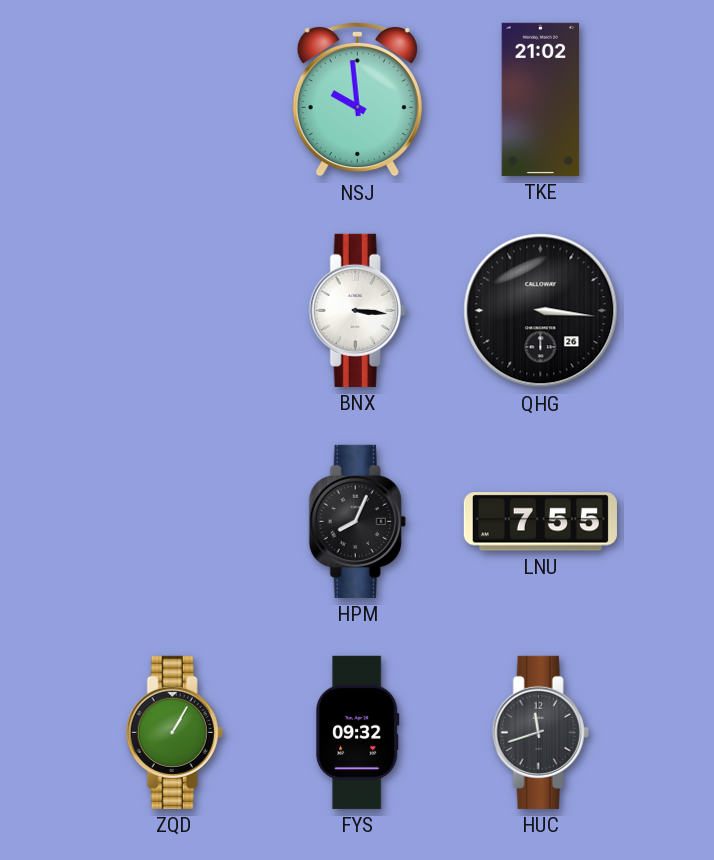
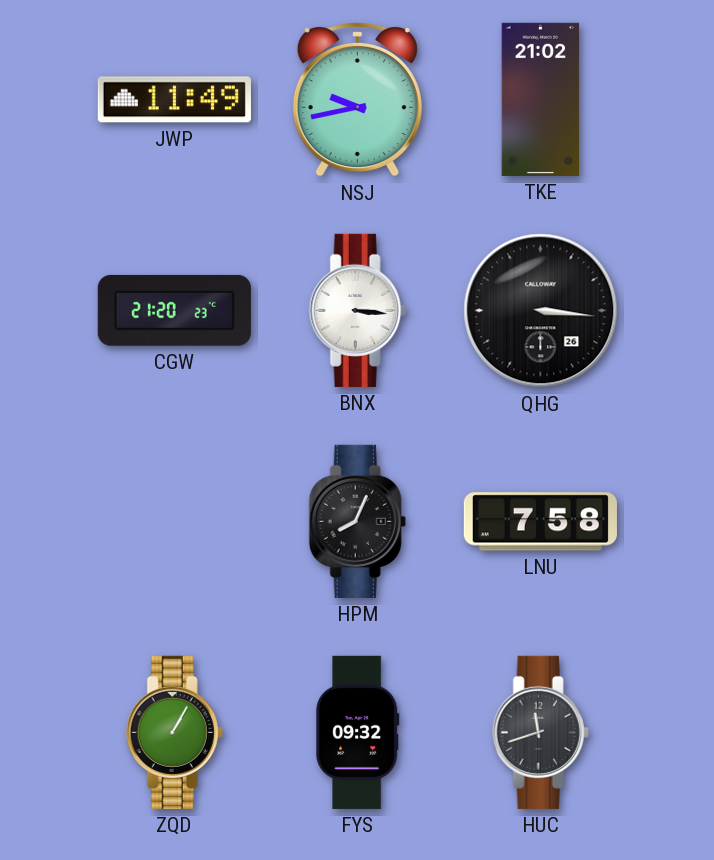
JWP: none -> 11:49 (174, 100)
NSJ: 9:59 -> 9:43 (357, 99)
CGW: none -> 21:20 (174, 310)
LNU: 7:55 -> 7:58 (540, 522)
